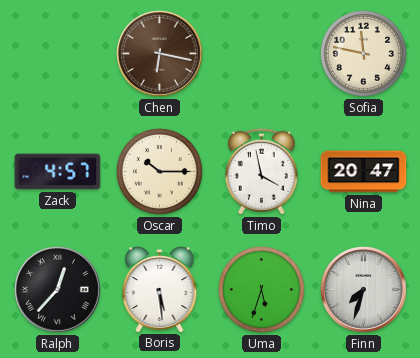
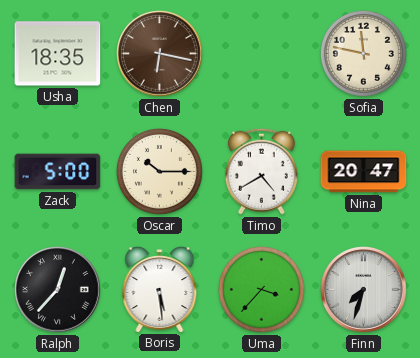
Usha: none -> 18:35 (58, 54)
Zack: 4:57 -> 5:00 (58, 172)
Timo: 3:58 -> 4:40 (261, 171)
Uma: 5:33 -> 3:37 (262, 290)
